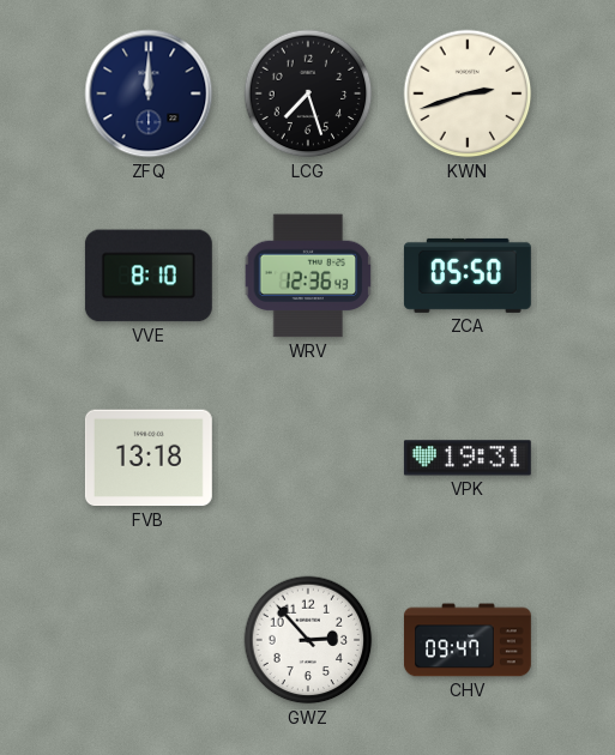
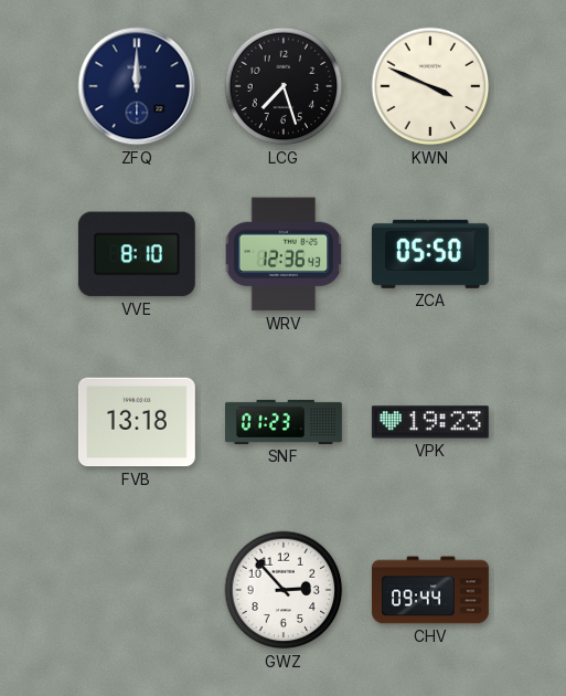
KWN: 2:42 -> 3:49 (430, 86)
SNF: none -> 01:23 (285, 422)
VPK: 19:31 -> 19:23 (430, 422)
CHV: 09:47 -> 09:44 (430, 590)
